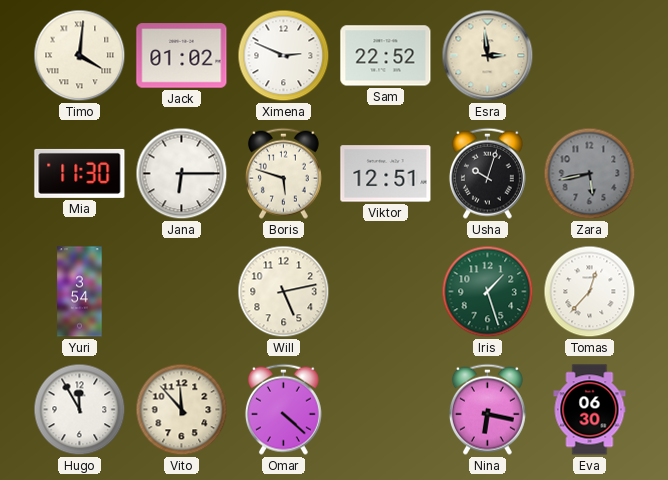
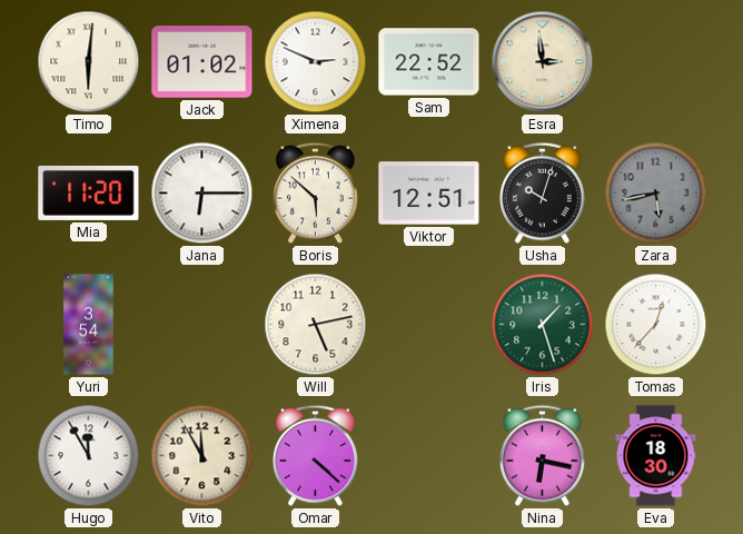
Timo: 4:01 -> 6:01 (89, 62)
Mia: 11:30 -> 11:20 (89, 192)
Boris: 5:48 -> 5:52 (315, 192)
Vito: 11:53 -> 11:55 (202, 456)
Eva: 06:30 -> 18:30 (656, 456)
